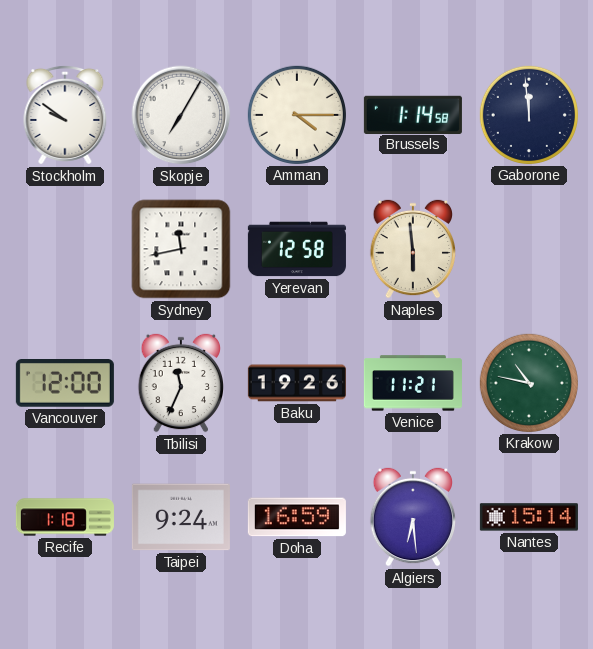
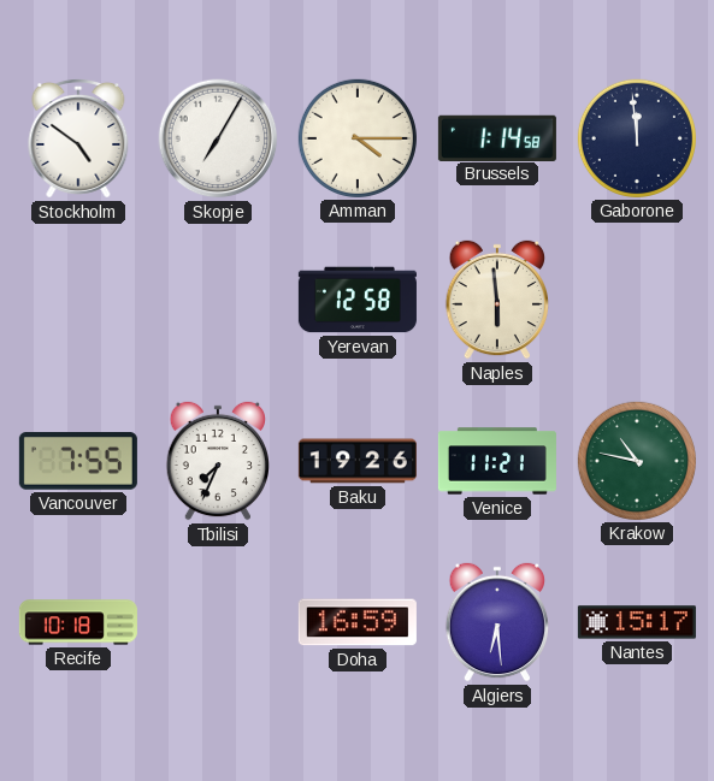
Stockholm: 9:51 -> 4:51 (78, 140)
Sydney: 11:43 -> none (181, 249)
Vancouver: 12:00 -> 7:55 (78, 462)
Tbilisi: 11:34 -> 7:34 (217, 461)
Recife: 1:18 -> 10:18 (78, 622)
Taipei: 9:24 -> none (181, 517)
Nantes: 15:14 -> 15:17 (637, 622)
